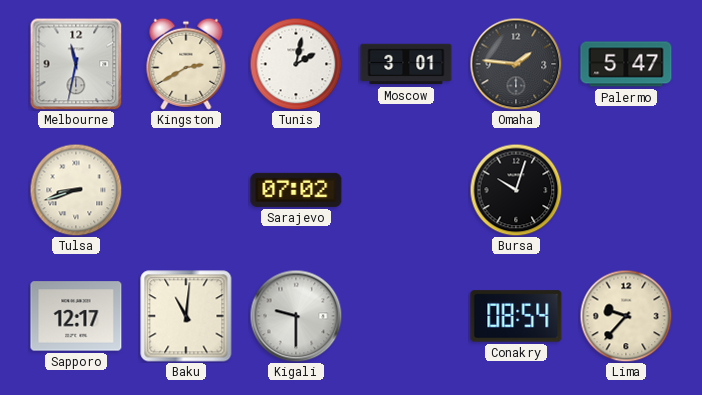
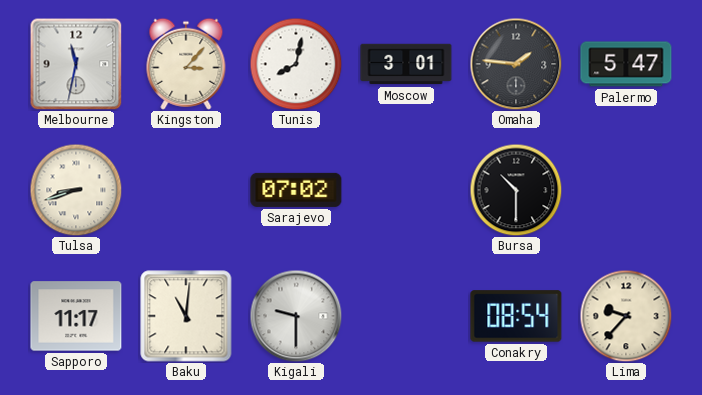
Kingston: 2:40 -> 3:07 (186, 64)
Tunis: 2:02 -> 8:02 (296, 64)
Bursa: 10:03 -> 10:30 (516, 190)
Sapporo: 12:17 -> 11:17 (76, 316)
